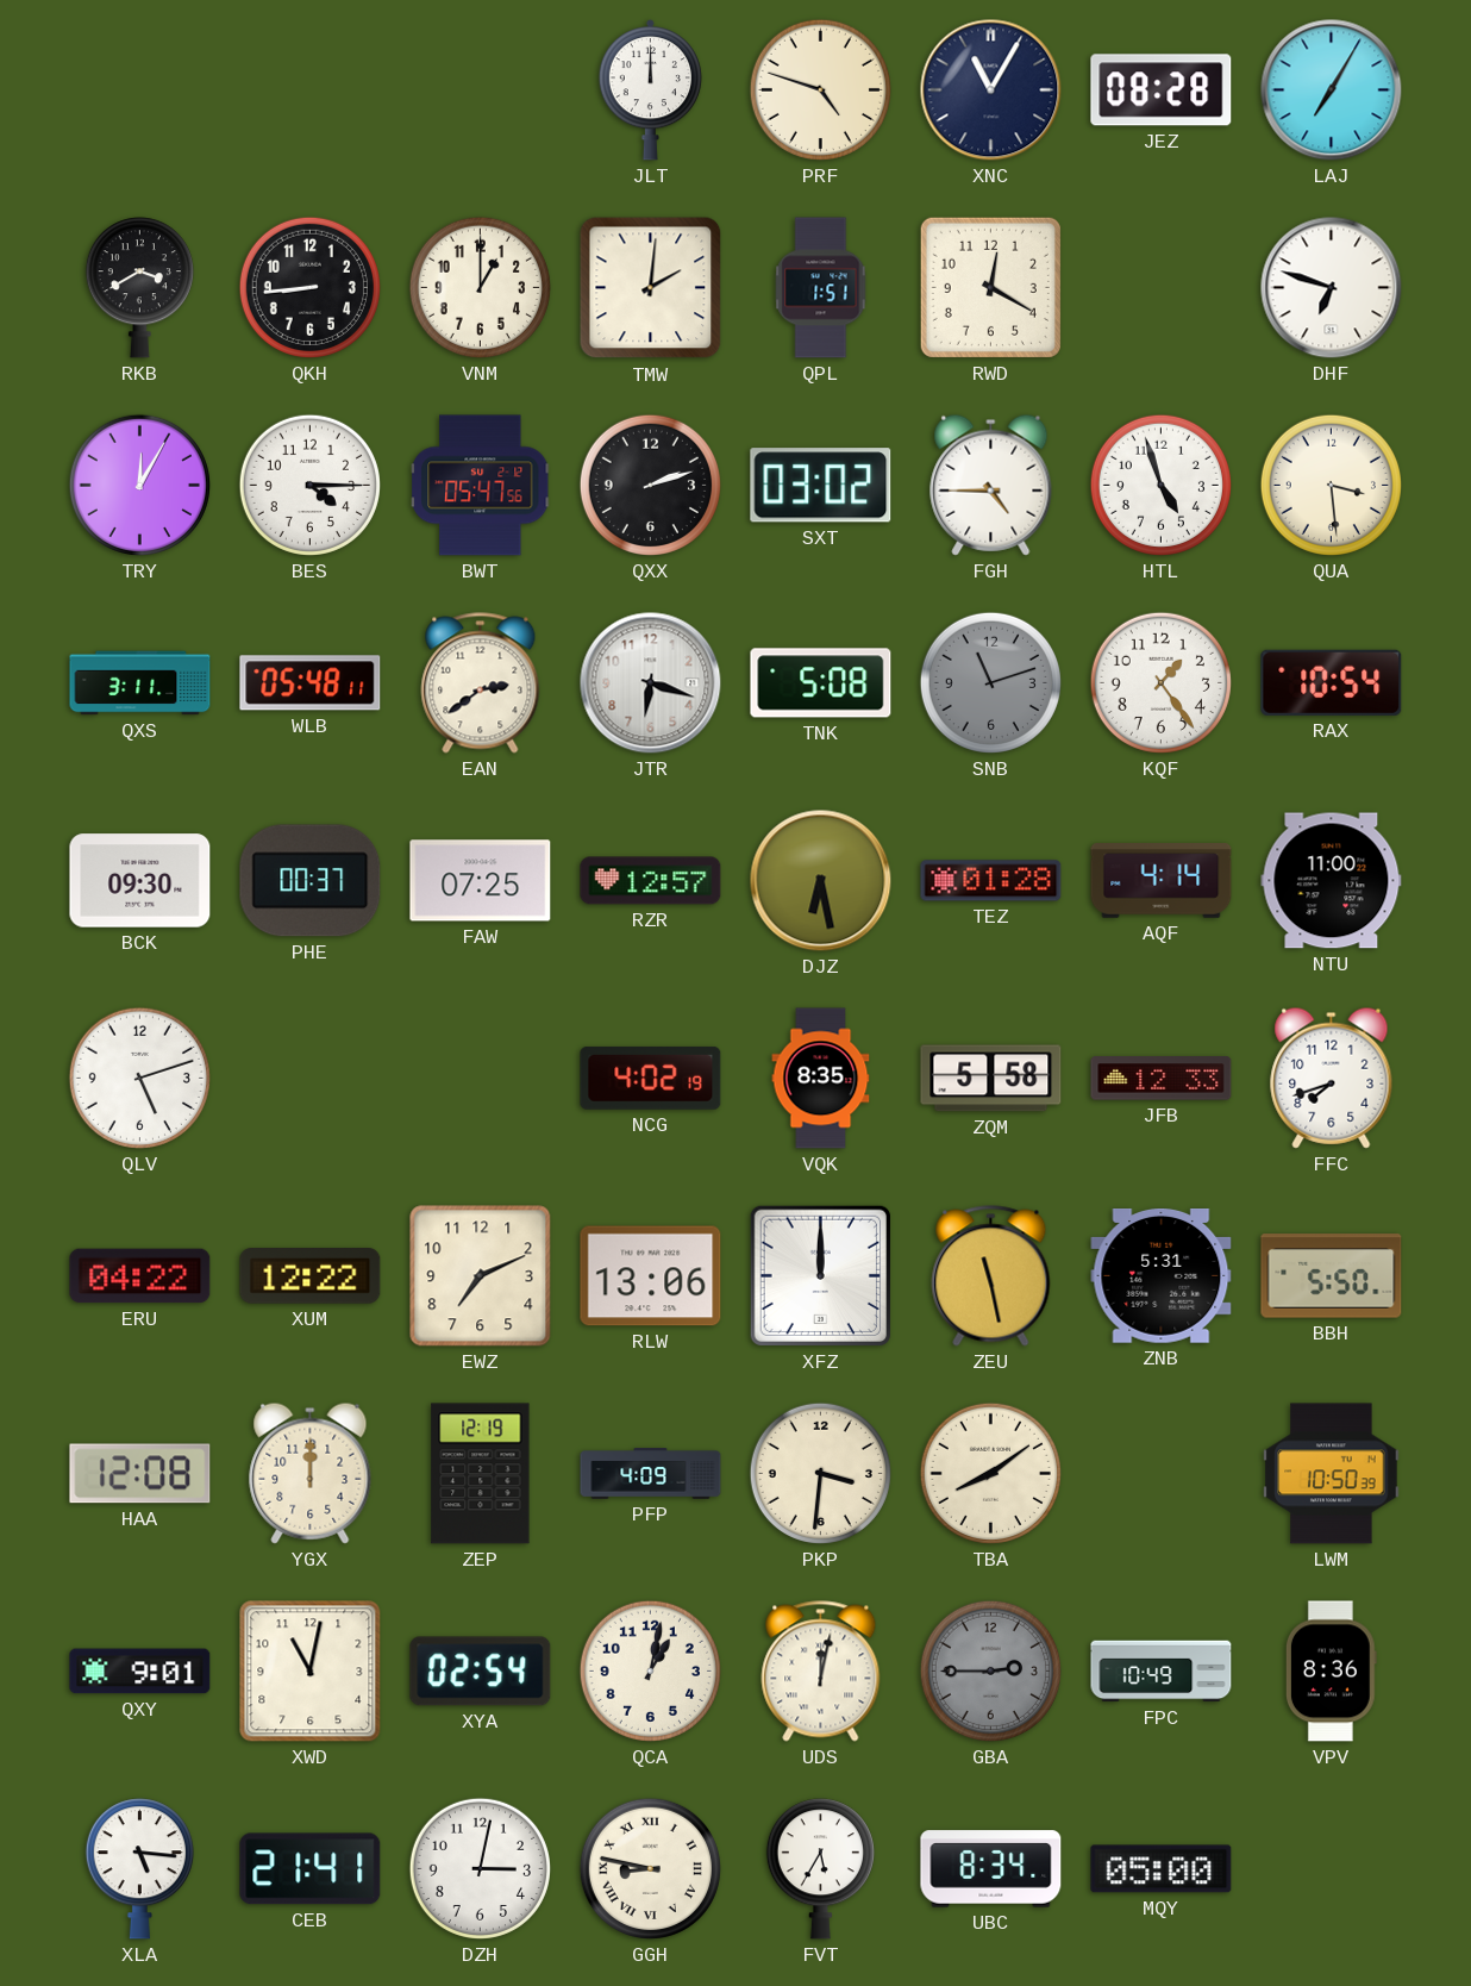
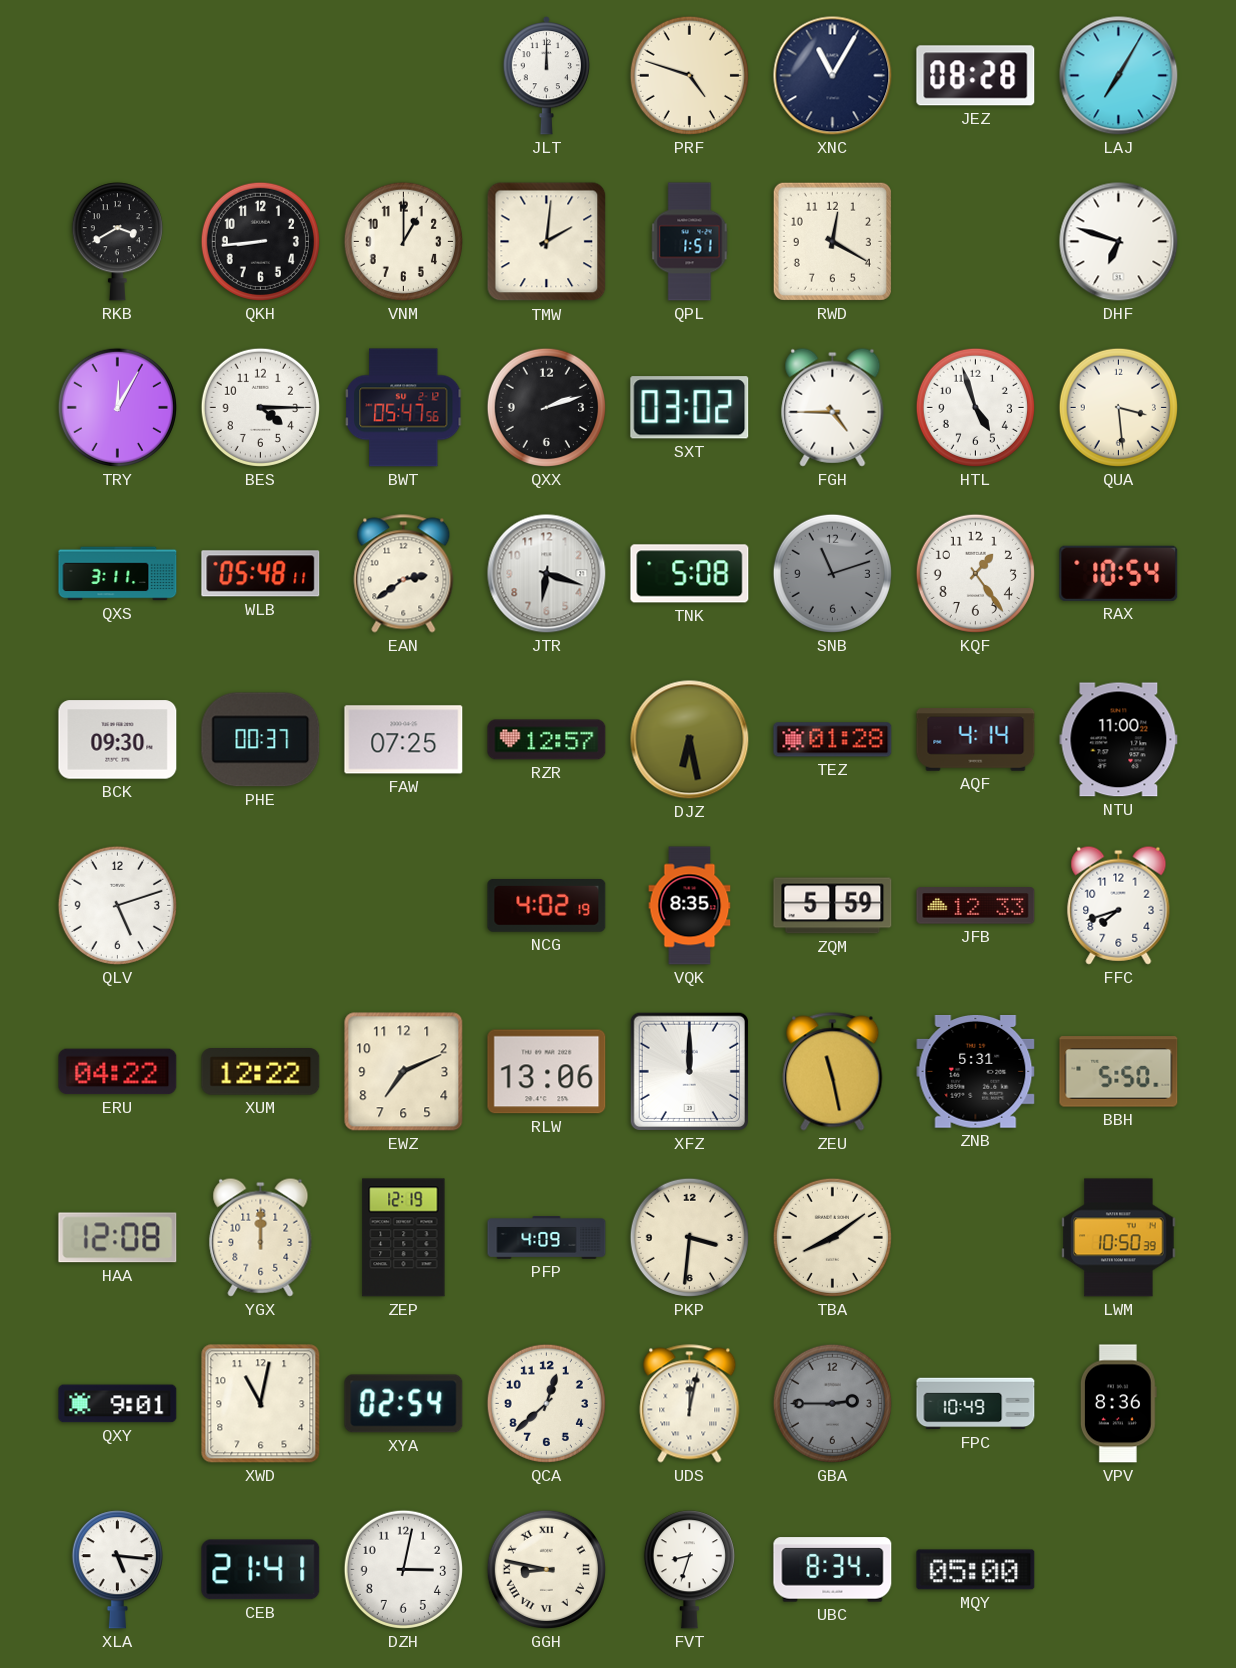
ZQM: 5:58 -> 5:59 (833, 906)
QCA: 1:02 -> 12:38 (546, 1403)
FVT: 5:35 -> 8:33 (689, 1570)
